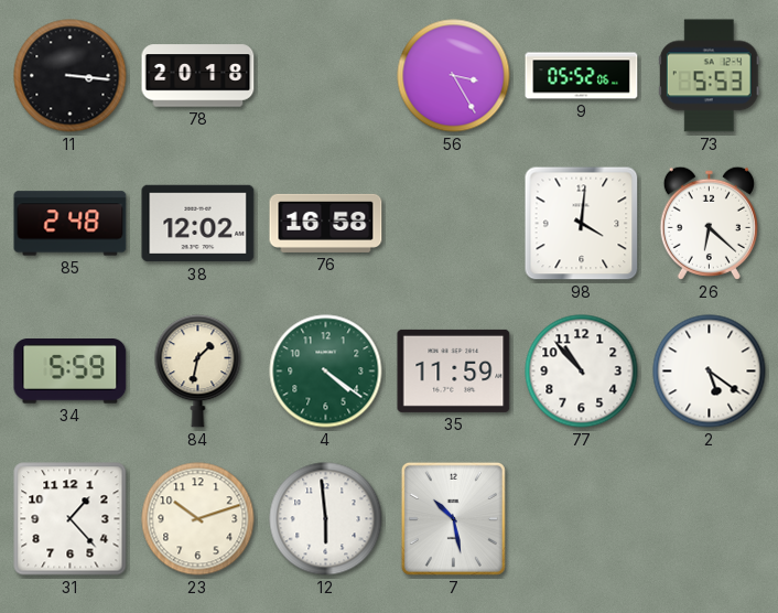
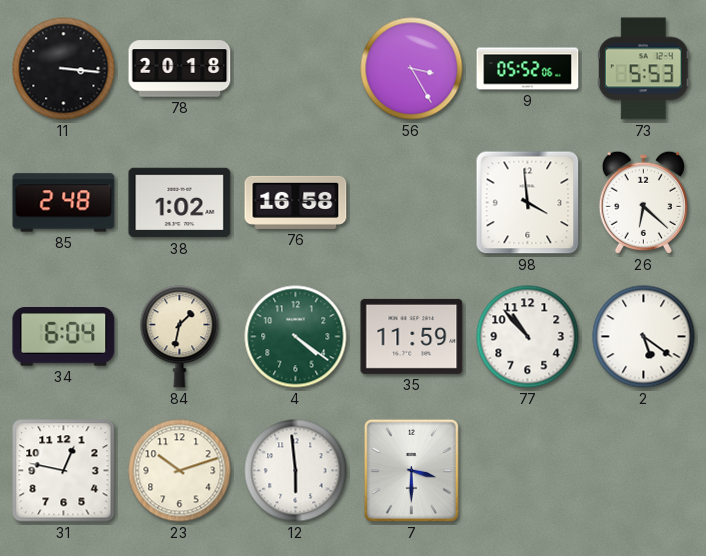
38: 12:02 -> 1:02 (180, 203)
98: 4:01 -> 3:59 (528, 203)
34: 5:59 -> 6:04 (64, 337)
31: 1:23 -> 12:47 (64, 471)
7: 10:28 -> 3:30 (411, 470)
